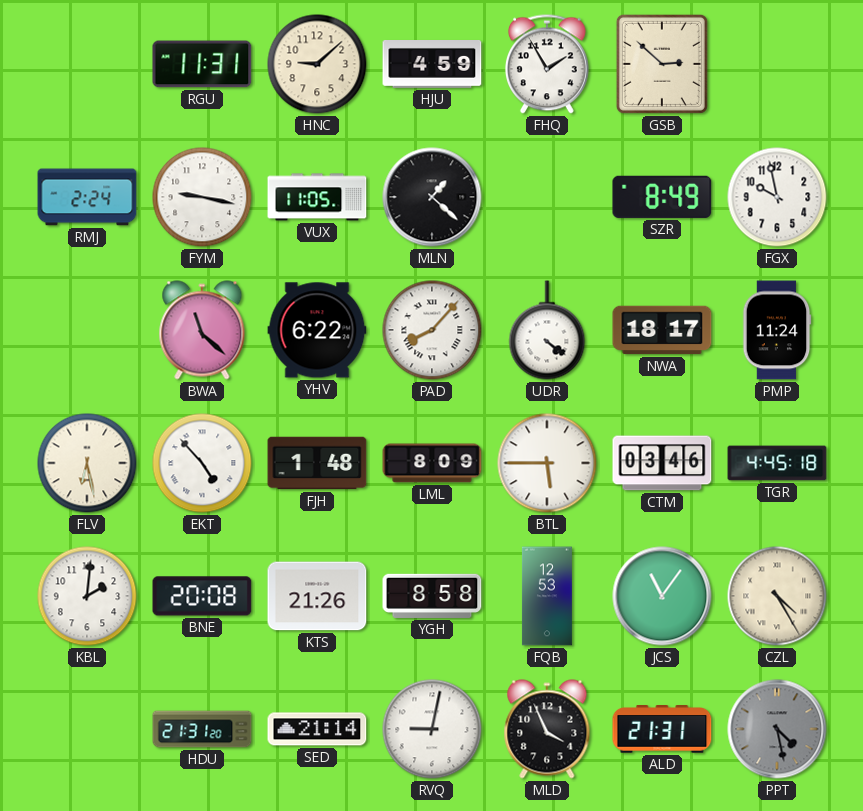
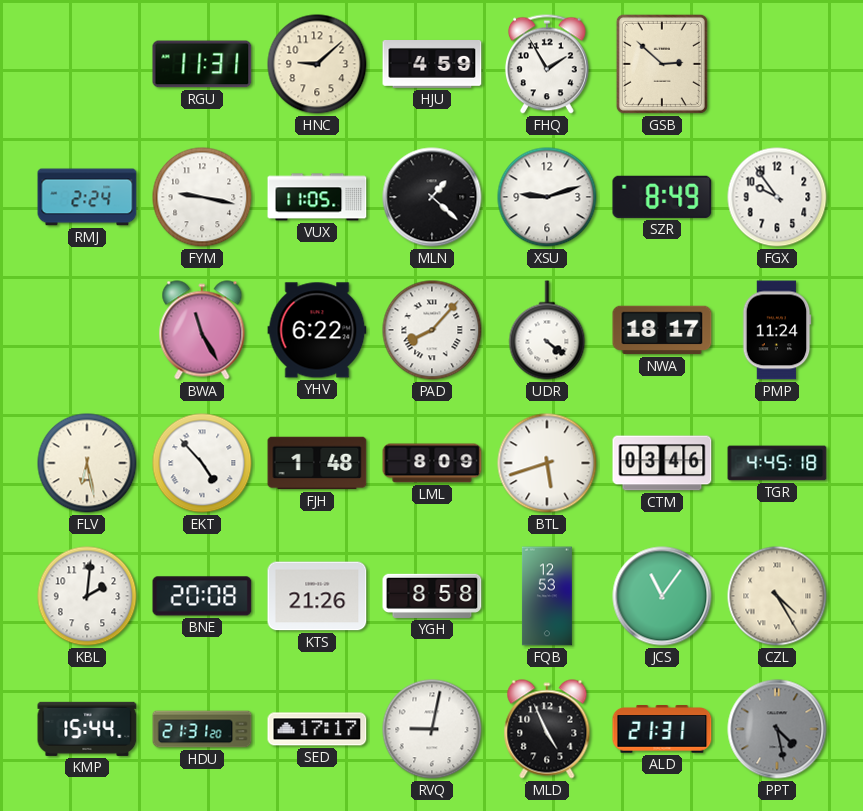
XSU: none -> 9:12 (547, 197)
FGX: 9:58 -> 9:54 (777, 197)
BWA: 11:22 -> 11:25 (202, 330)
BTL: 5:45 -> 5:42 (547, 463)
KMP: none -> 15:44 (87, 729)
SED: 21:14 -> 17:17 (317, 729)
MLD: 3:56 -> 4:56 (547, 729)
